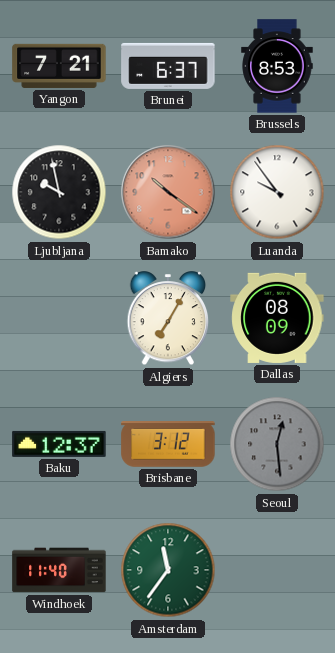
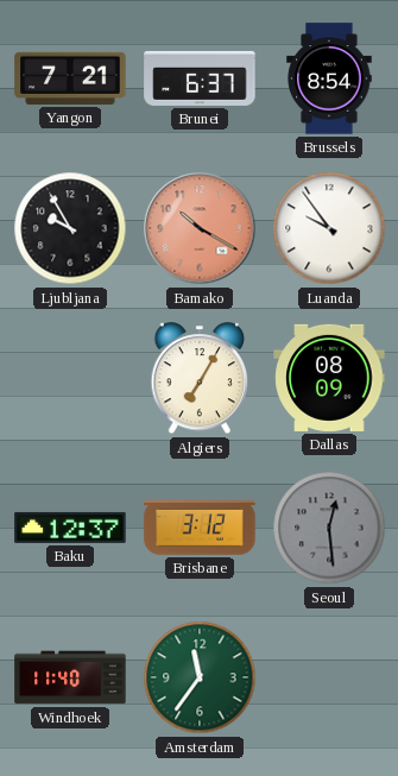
Brussels: 8:53 -> 8:54 (329, 78)
Ljubljana: 9:58 -> 9:55 (70, 228)
Bamako: 10:21 -> 10:20 (200, 228)
